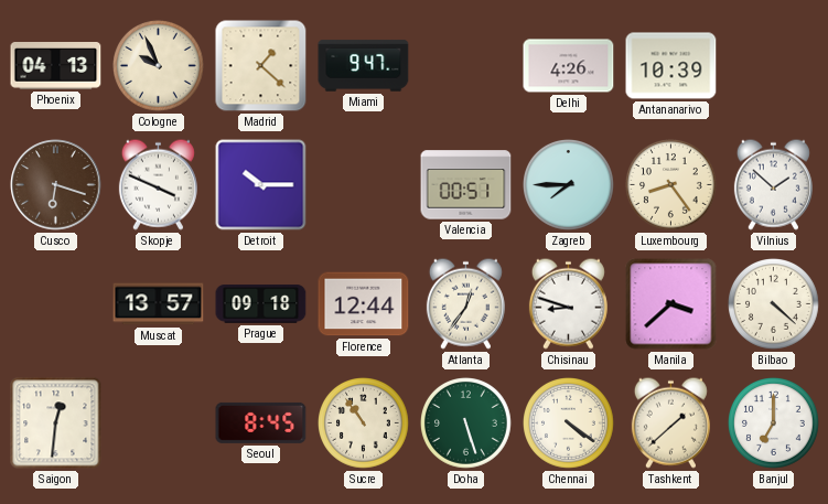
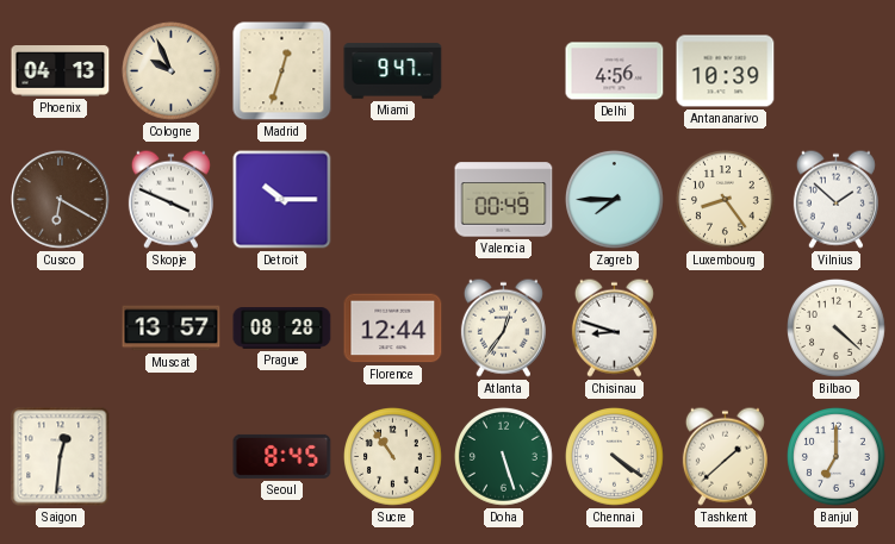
Madrid: 1:22 -> 12:33 (282, 71)
Delhi: 4:26 -> 4:56 (615, 71)
Cusco: 6:18 -> 6:20 (61, 200)
Valencia: 00:51 -> 00:49 (504, 200)
Prague: 09:18 -> 08:28 (282, 329)
Manila: 3:38 -> none (671, 304)
